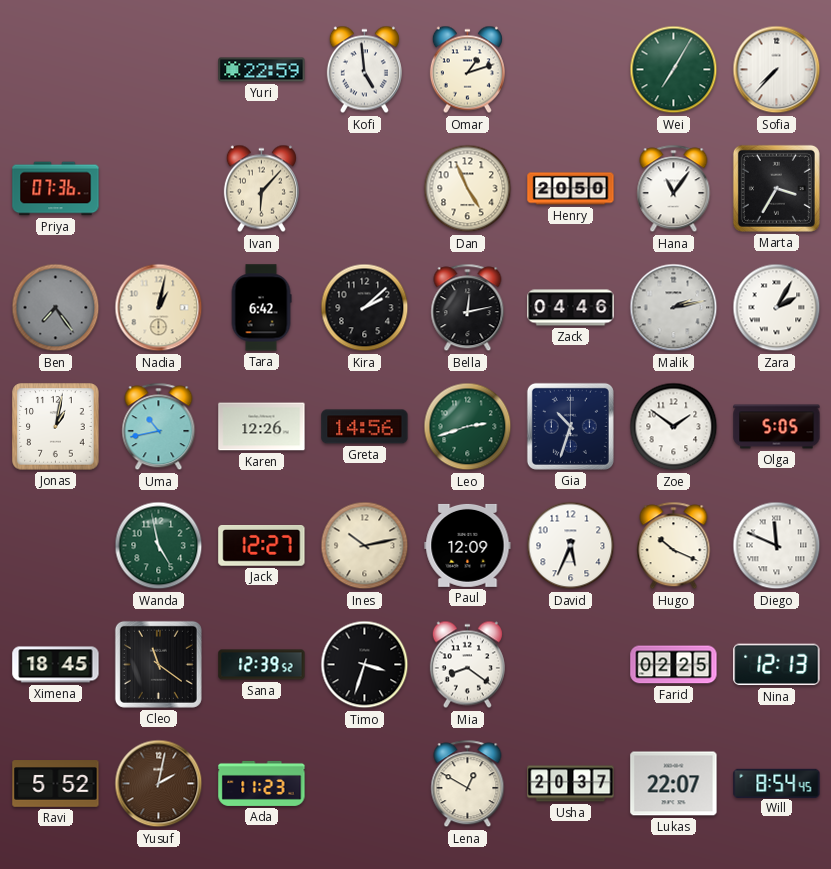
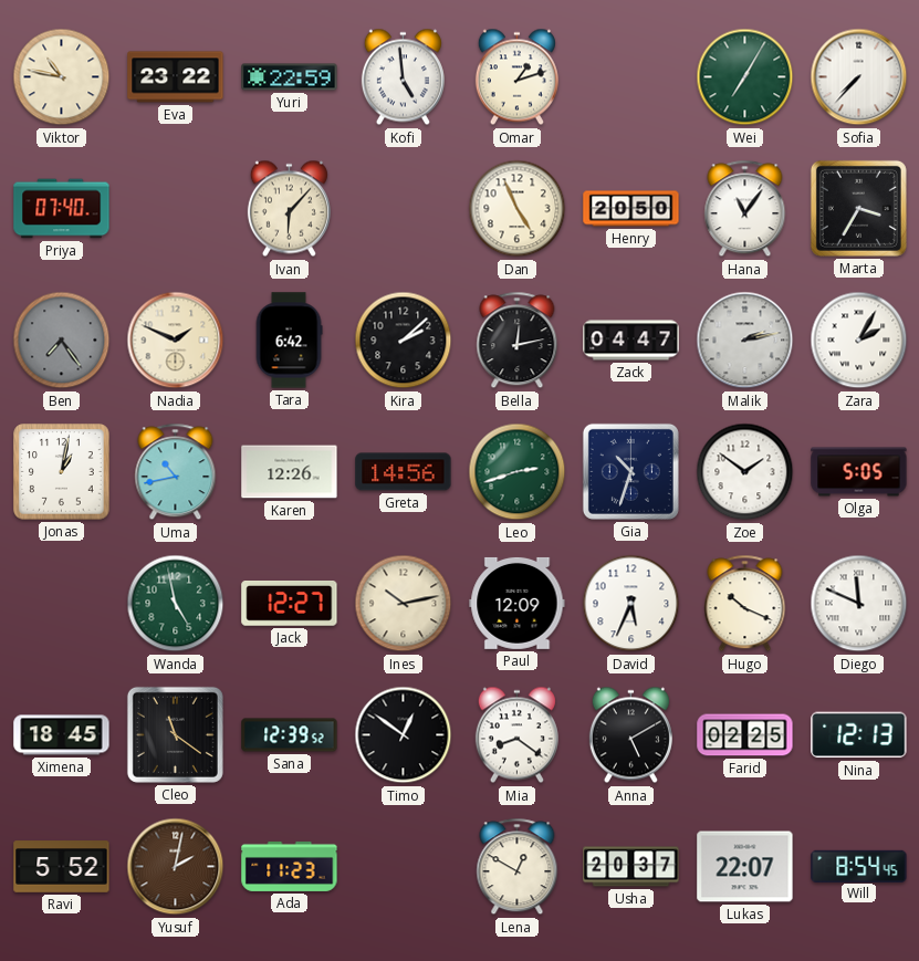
Viktor: none -> 10:47 (62, 77)
Eva: none -> 23:22 (176, 77)
Priya: 07:36 -> 07:40 (62, 209)
Nadia: 1:02 -> 1:49 (176, 341)
Zack: 04:46 -> 04:47 (631, 341)
Timo: 3:33 -> 12:51 (404, 735)
Anna: none -> 5:10 (630, 735)
